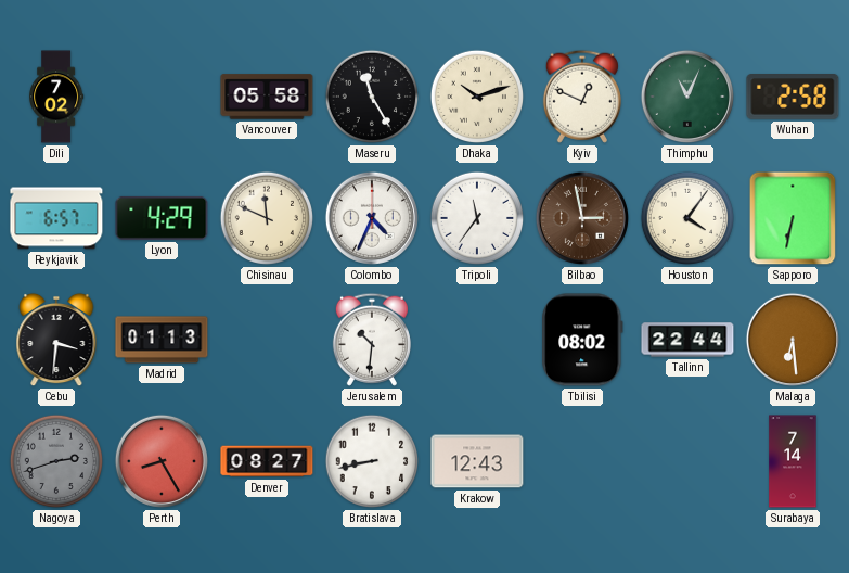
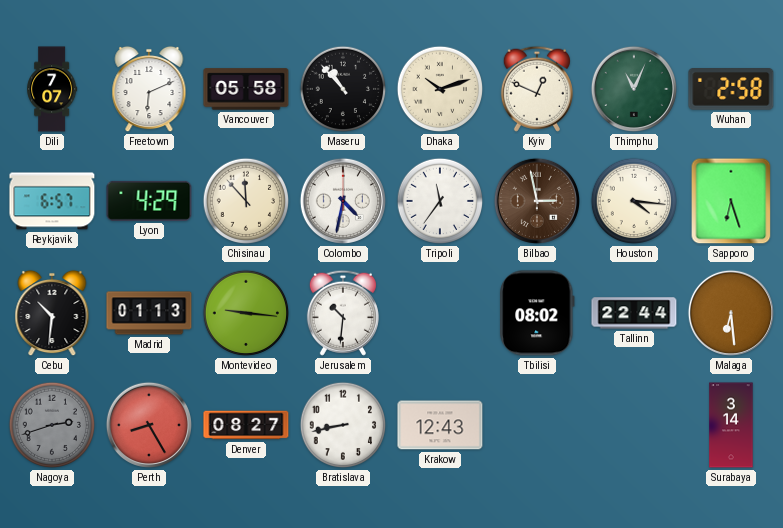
Dili: 7:02 -> 7:07 (52, 89)
Freetown: none -> 6:11 (149, 89)
Maseru: 11:25 -> 10:53 (343, 89)
Chisinau: 11:49 -> 11:53 (246, 201)
Colombo: 4:34 -> 4:32 (343, 201)
Houston: 4:06 -> 4:16 (634, 201)
Sapporo: 6:32 -> 6:27 (731, 201)
Cebu: 3:31 -> 10:31 (52, 313)
Montevideo: none -> 9:16 (246, 313)
Surabaya: 7:14 -> 3:14 (731, 425)
